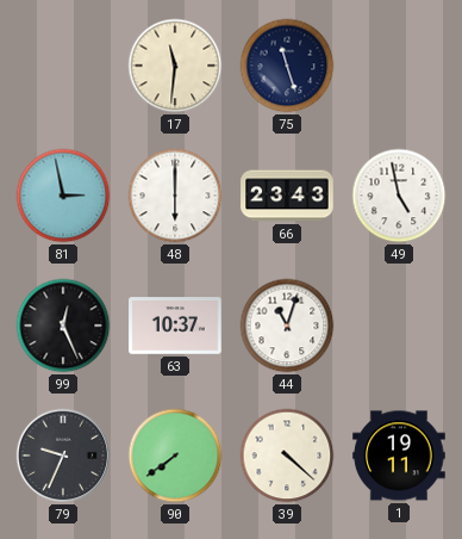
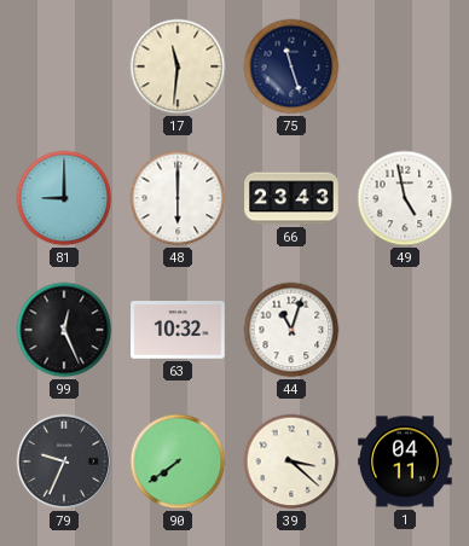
81: 2:58 -> 9:00 (64, 198)
63: 10:37 -> 10:32 (178, 330)
39: 4:22 -> 3:22 (291, 461)
1: 19:11 -> 04:11 (405, 461)
